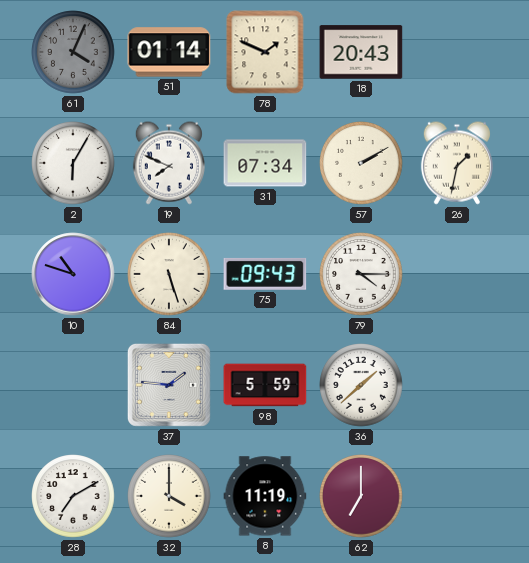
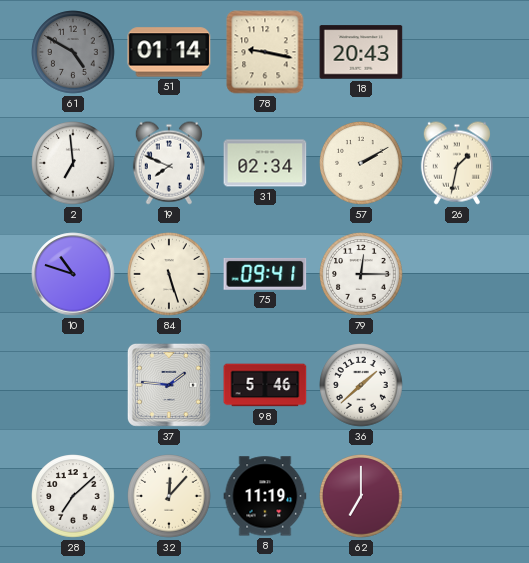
61: 4:04 -> 4:50 (73, 52)
78: 1:49 -> 9:17 (265, 52)
2: 6:05 -> 6:59 (73, 163)
31: 07:34 -> 02:34 (265, 163)
75: 09:43 -> 09:41 (265, 274)
79: 4:15 -> 12:15 (361, 274)
98: 5:59 -> 5:46 (265, 385)
28: 7:10 -> 7:08 (73, 496)
32: 4:00 -> 12:07 (169, 496)
